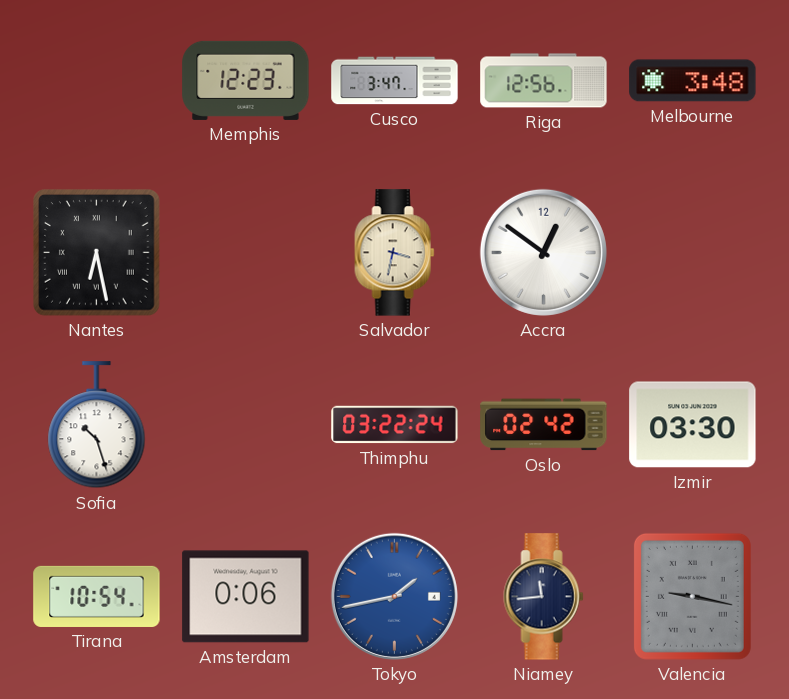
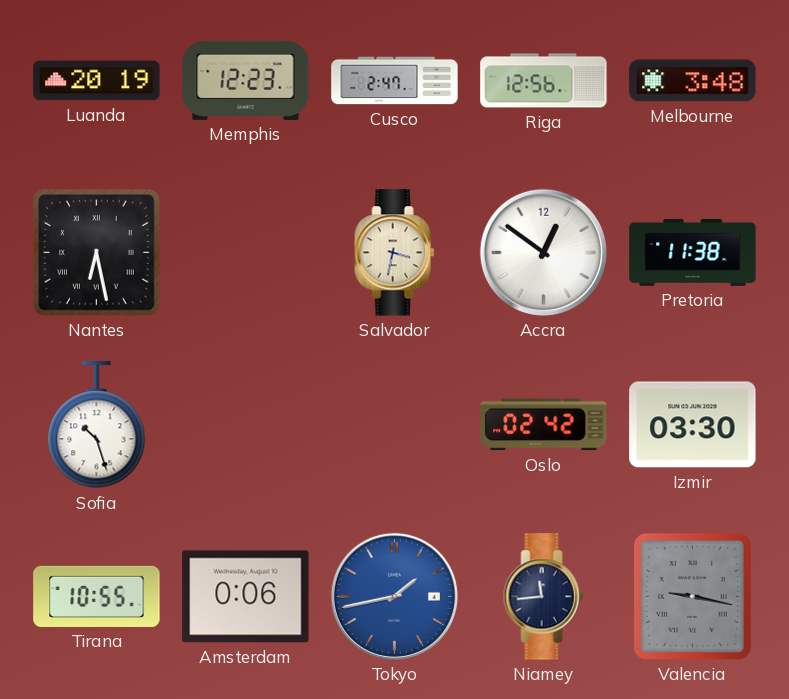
Luanda: none -> 20:19 (97, 81)
Cusco: 3:47 -> 2:47 (395, 81)
Pretoria: none -> 11:38 (693, 252)
Thimphu: 03:22 -> none (395, 425)
Tirana: 10:54 -> 10:55 (97, 596)
